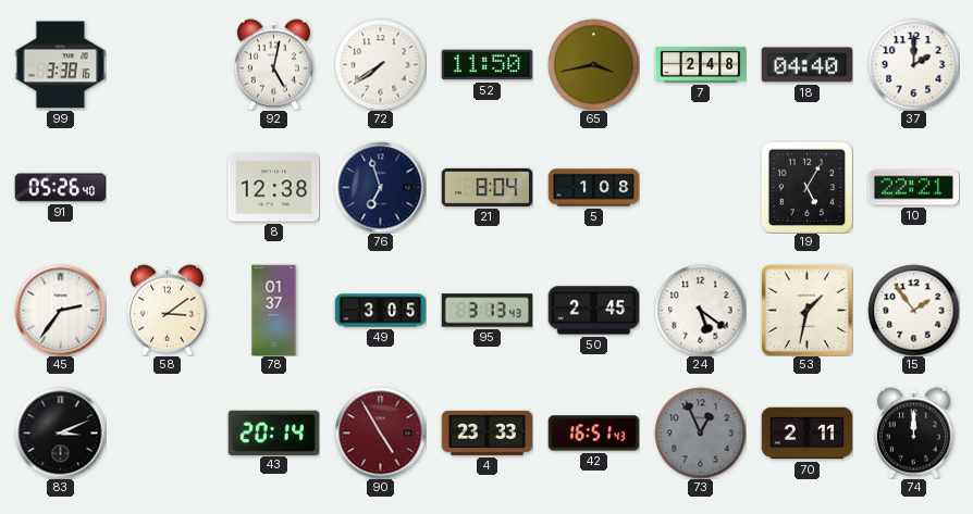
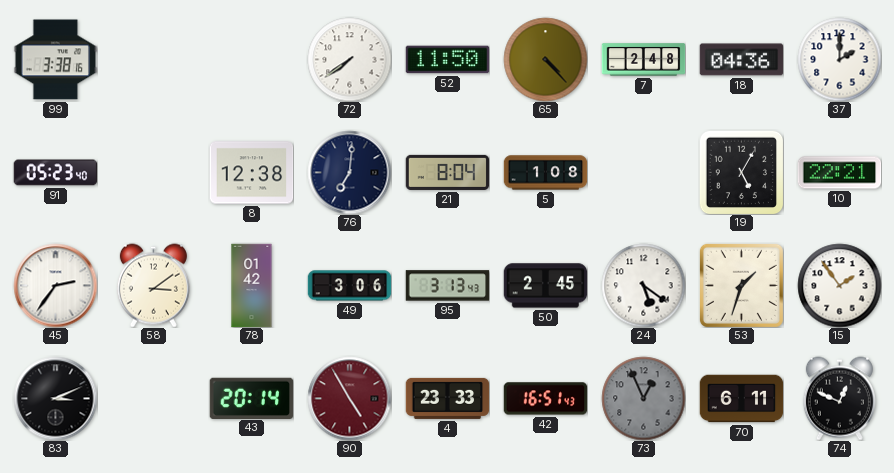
92: 5:02 -> none (273, 64)
65: 3:43 -> 4:23 (545, 59)
18: 04:40 -> 04:36 (741, 60)
91: 05:26 -> 05:23 (55, 173)
76: 6:57 -> 7:01 (349, 172)
78: 01:37 -> 01:42 (252, 285)
49: 3:05 -> 3:06 (349, 286)
53: 1:32 -> 1:33 (741, 285)
70: 2:11 -> 6:11 (741, 399)
74: 12:00 -> 12:49 (839, 398)
